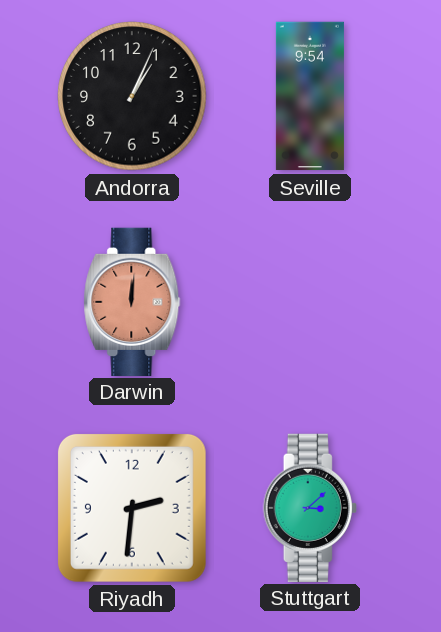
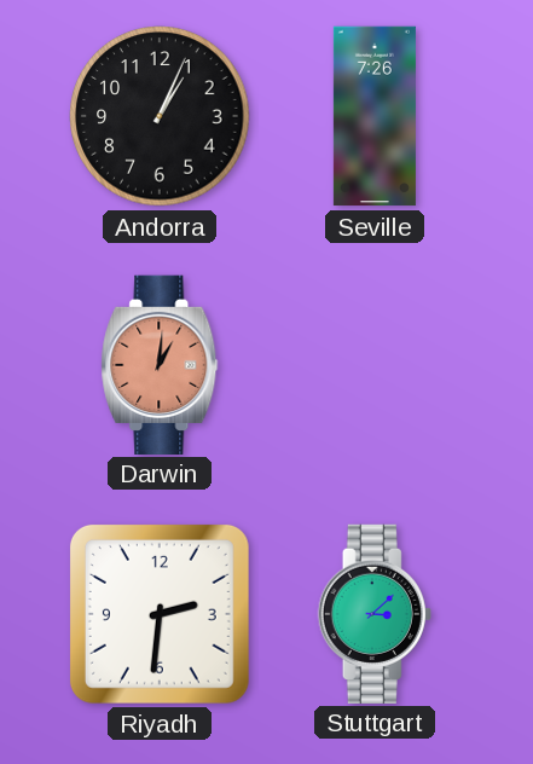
Seville: 9:54 -> 7:26 (375, 116)
Darwin: 12:01 -> 1:01 (160, 364)
